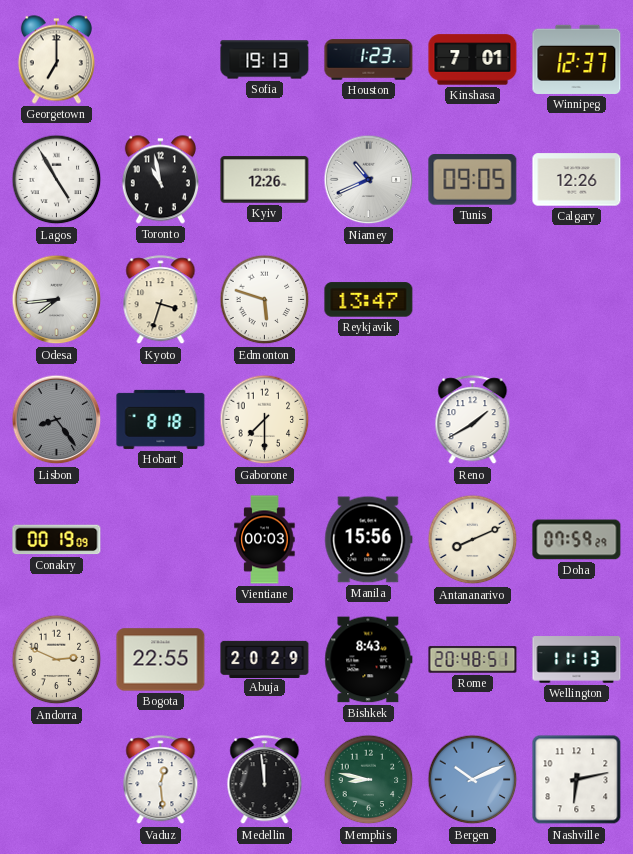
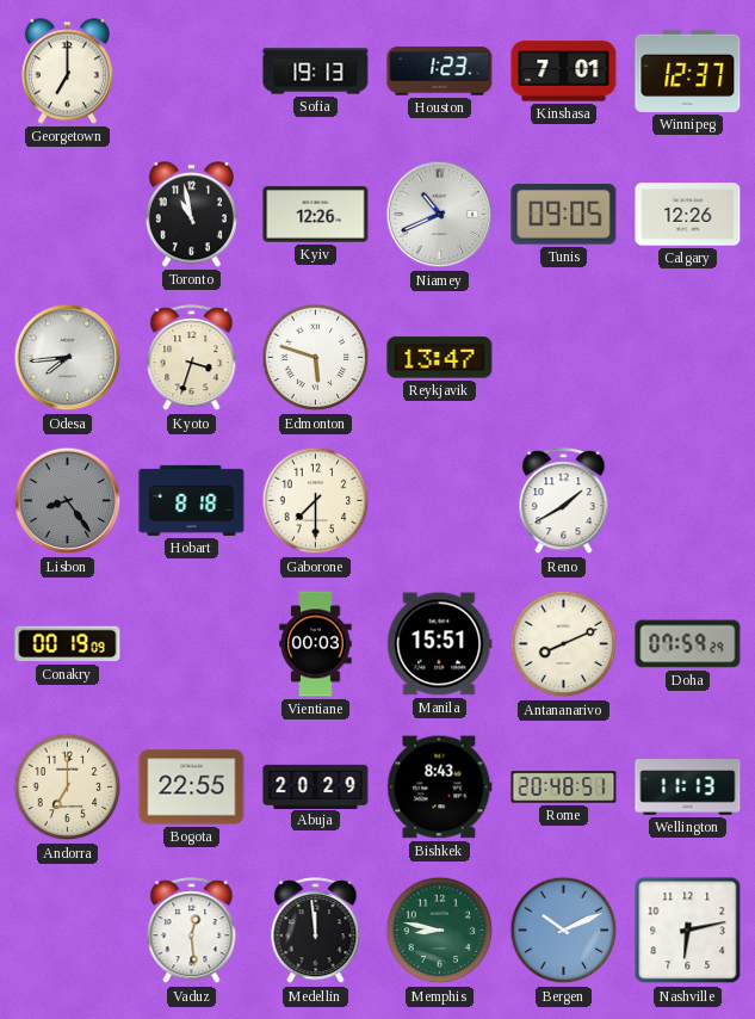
Lagos: 4:55 -> none (57, 180)
Manila: 15:56 -> 15:51 (440, 644)
Andorra: 2:49 -> 7:00 (68, 788)
